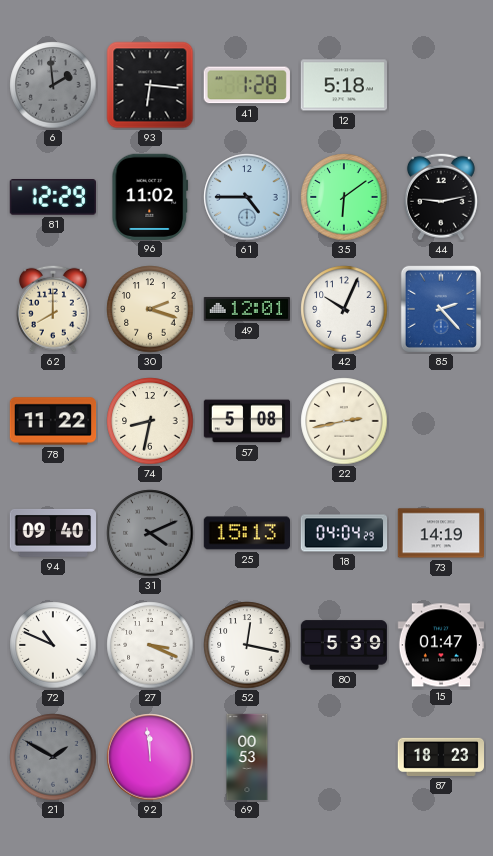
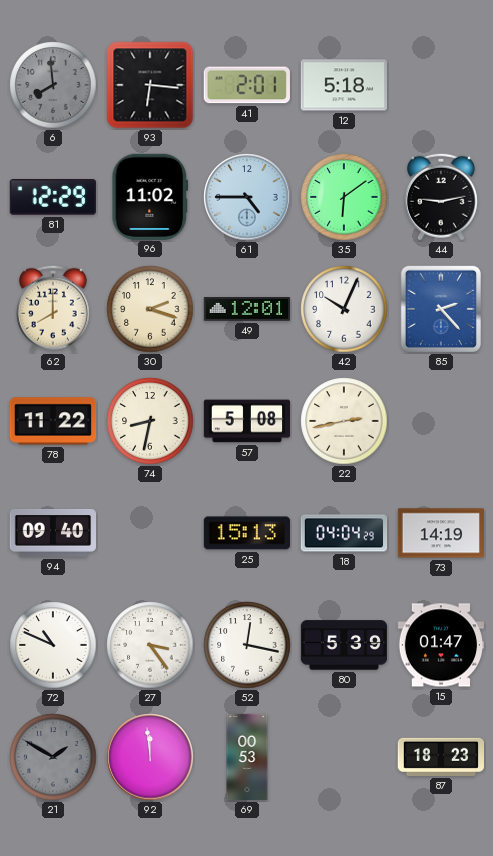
6: 1:59 -> 7:59 (53, 85)
41: 1:28 -> 2:01 (247, 85)
31: 4:11 -> none (150, 533)
27: 3:19 -> 3:24 (150, 645)
